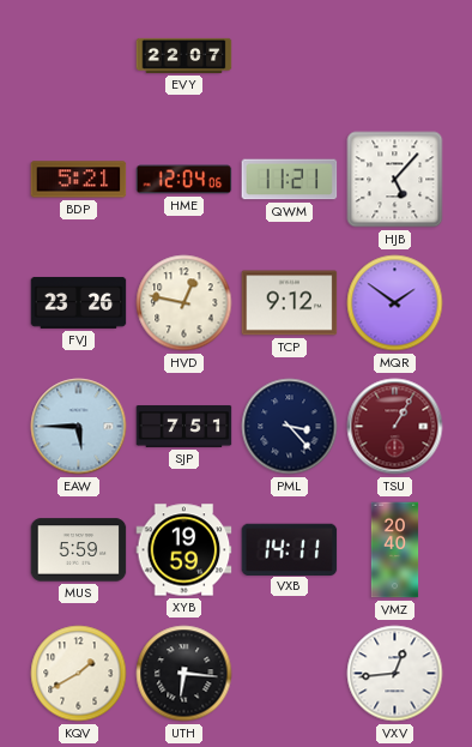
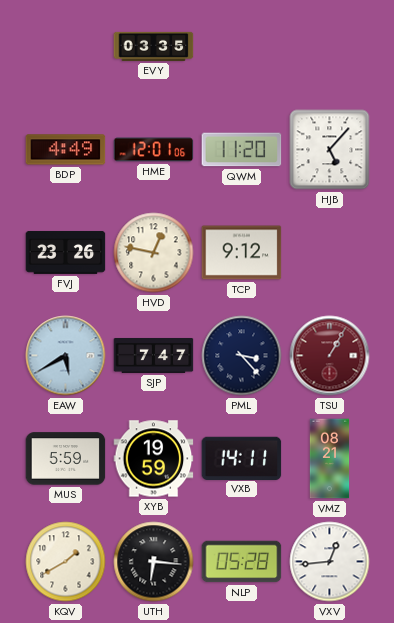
EVY: 22:07 -> 03:35 (154, 46)
BDP: 5:21 -> 4:49 (66, 150)
HME: 12:04 -> 12:01 (154, 150)
QWM: 11:21 -> 11:20 (242, 150)
MQR: 1:51 -> none (395, 303)
EAW: 5:45 -> 5:40 (66, 356)
SJP: 7:51 -> 7:47 (154, 355)
VMZ: 20:40 -> 08:21 (330, 459)
NLP: none -> 05:28 (242, 562)
